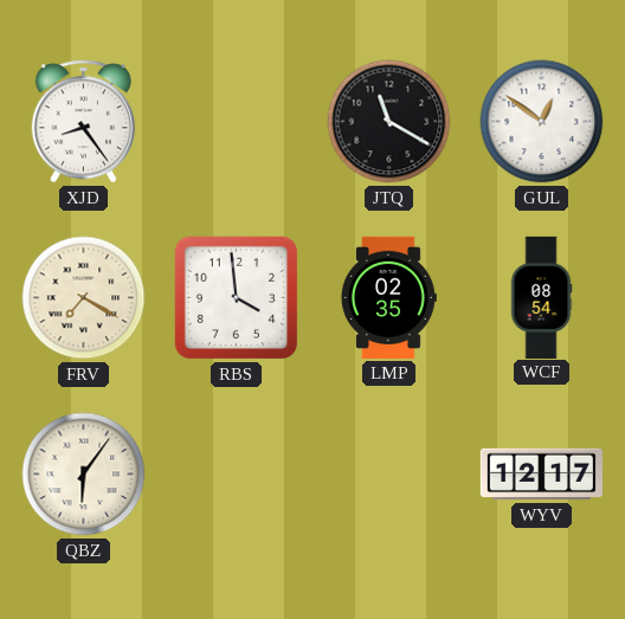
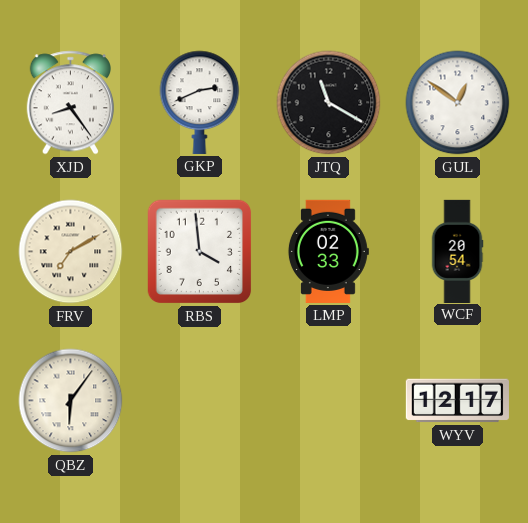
GKP: none -> 2:41 (200, 102)
FRV: 7:20 -> 7:10 (71, 252)
LMP: 02:35 -> 02:33 (328, 251)
WCF: 08:54 -> 20:54 (457, 251)
